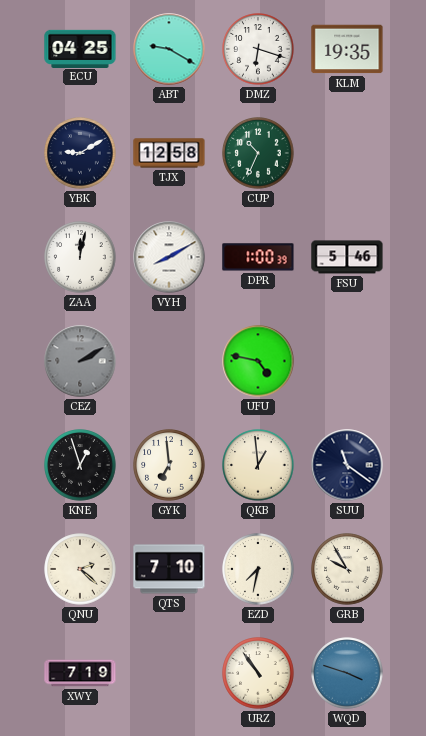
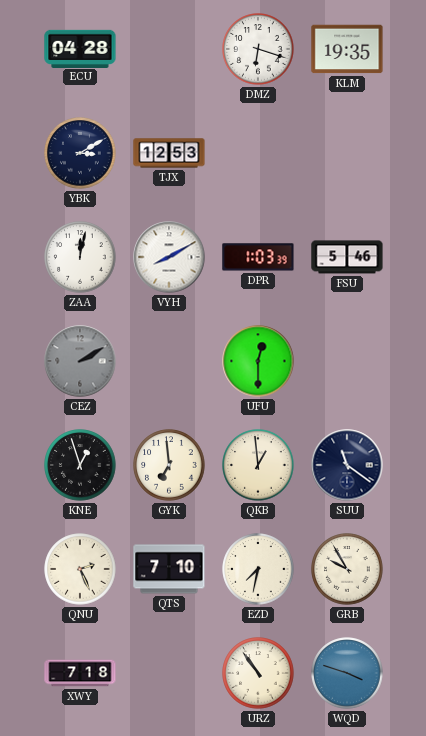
ECU: 04:25 -> 04:28 (80, 48)
ABT: 9:20 -> none (169, 49)
YBK: 9:10 -> 3:10 (80, 153)
TJX: 12:58 -> 12:53 (169, 153)
CUP: 10:34 -> none (258, 153)
DPR: 1:00 -> 1:03 (258, 257)
UFU: 4:47 -> 12:30 (258, 361)
QNU: 2:22 -> 2:26 (80, 569)
XWY: 7:19 -> 7:18 (80, 673)
